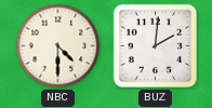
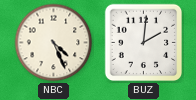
NBC: 4:30 -> 4:26 (54, 43)
